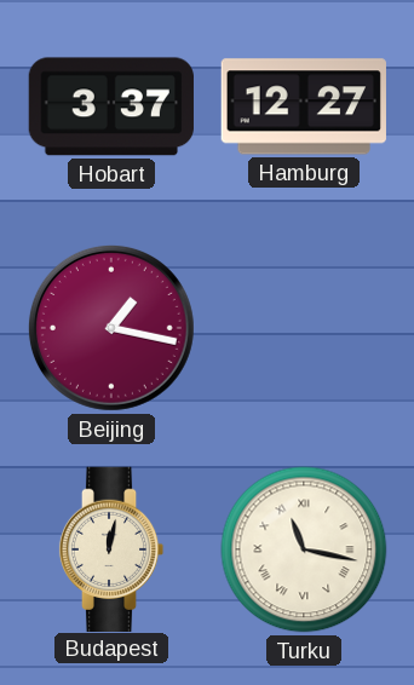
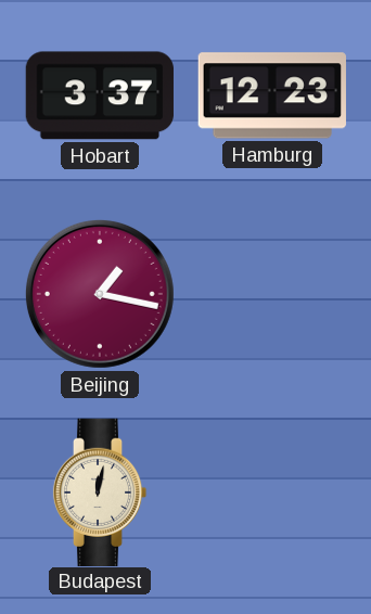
Hamburg: 12:27 -> 12:23 (272, 95)
Turku: 11:17 -> none (304, 549)
